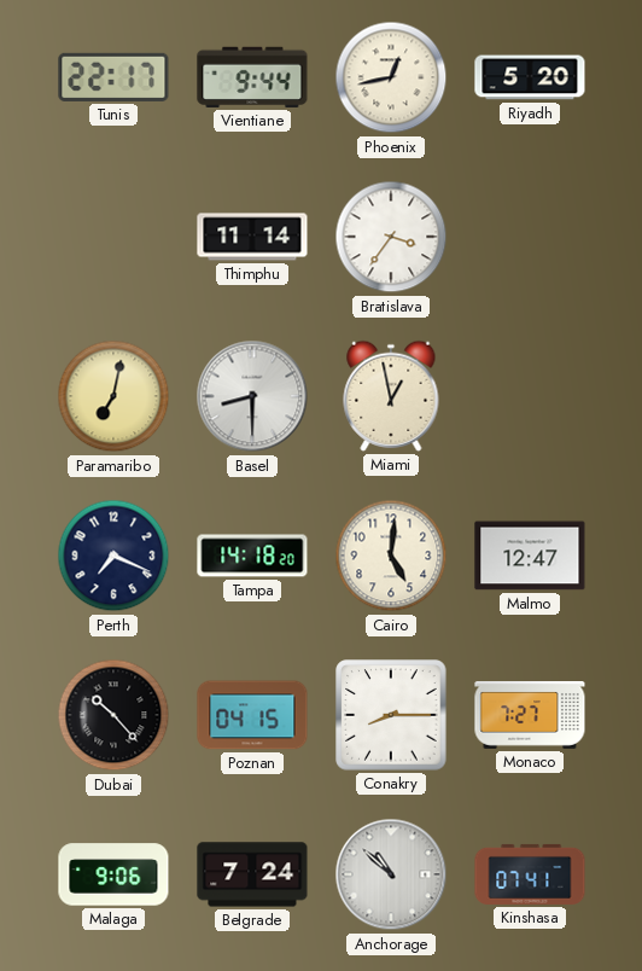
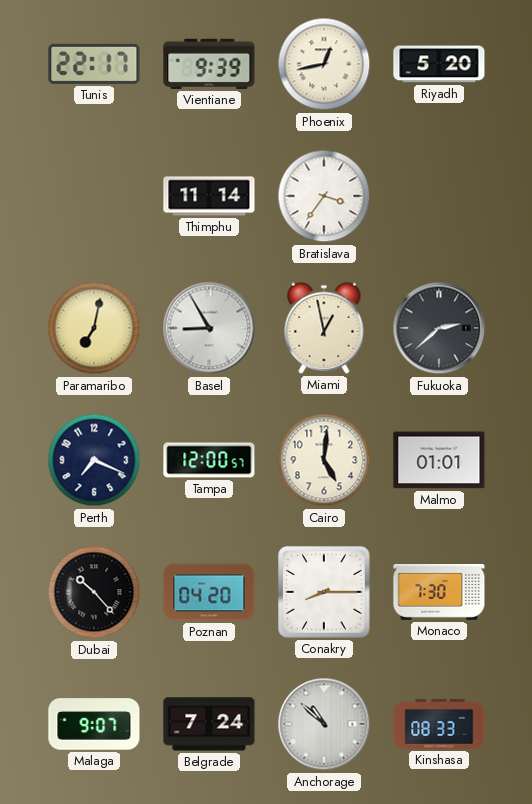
Vientiane: 9:44 -> 9:39 (209, 64)
Basel: 8:30 -> 8:55 (209, 328)
Fukuoka: none -> 2:38 (439, 328)
Tampa: 14:18 -> 12:00 (209, 460)
Malmo: 12:47 -> 01:01 (439, 460)
Poznan: 04:15 -> 04:20 (209, 592)
Monaco: 7:27 -> 7:30 (439, 593)
Malaga: 9:06 -> 9:07 (94, 724)
Kinshasa: 07:41 -> 08:33 (439, 724)
